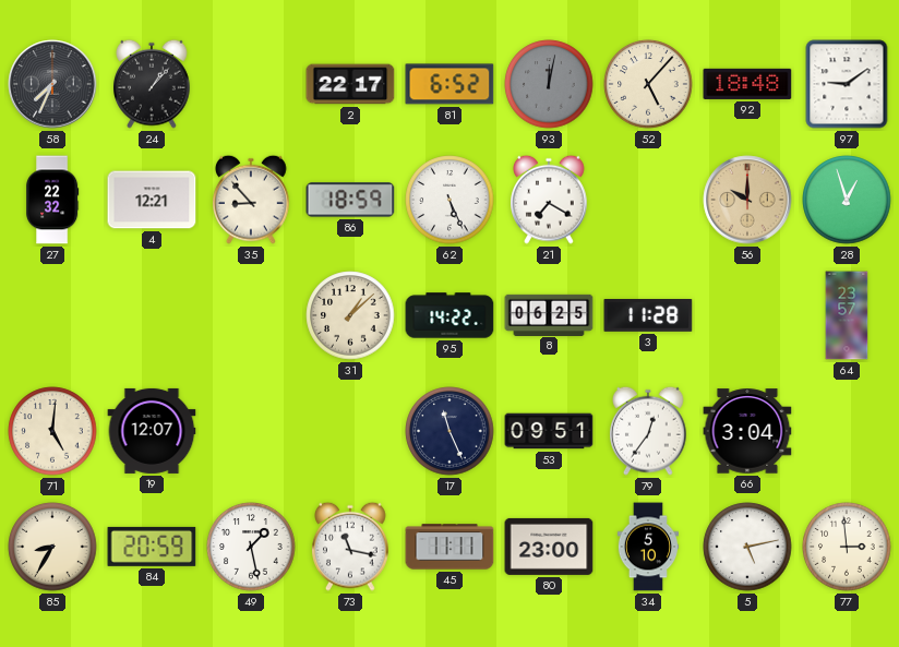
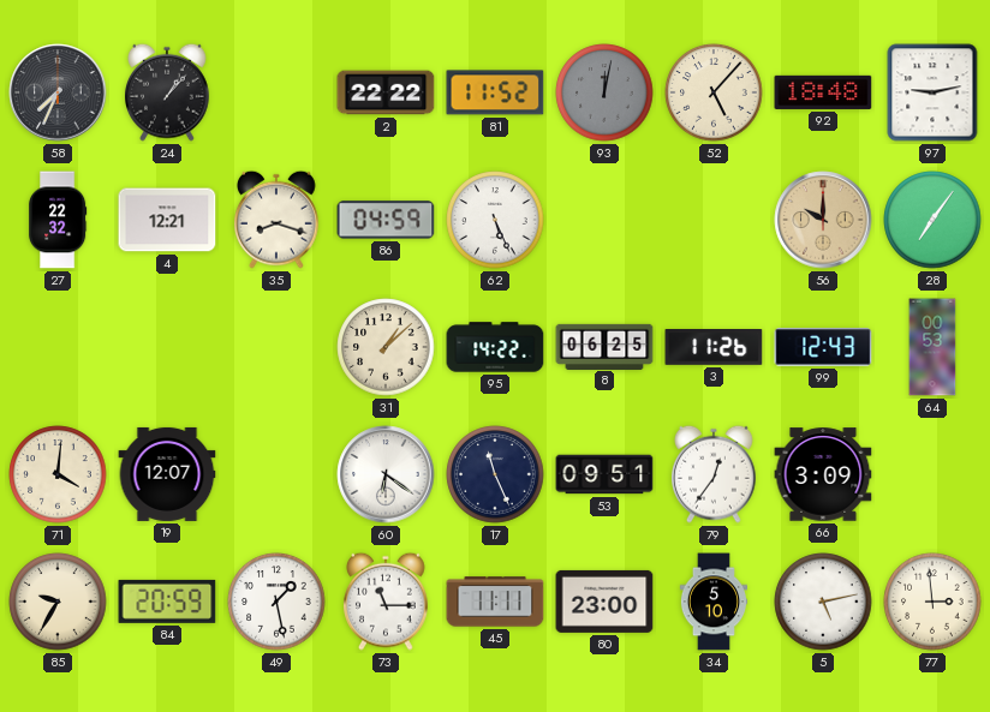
2: 22:17 -> 22:22 (386, 92)
81: 6:52 -> 11:52 (495, 92)
97: 9:09 -> 9:13 (932, 92)
35: 8:53 -> 8:18 (276, 220)
86: 18:59 -> 04:59 (386, 220)
21: 7:20 -> none (549, 200)
28: 12:57 -> 7:06 (932, 220)
3: 11:28 -> 11:26 (714, 348)
99: none -> 12:43 (823, 347)
64: 23:57 -> 00:53 (932, 347)
71: 5:01 -> 4:01 (58, 474)
60: none -> 6:21 (386, 474)
66: 3:04 -> 3:09 (823, 474)
85: 8:35 -> 9:35 (58, 602)
73: 11:17 -> 11:15 (386, 602)
